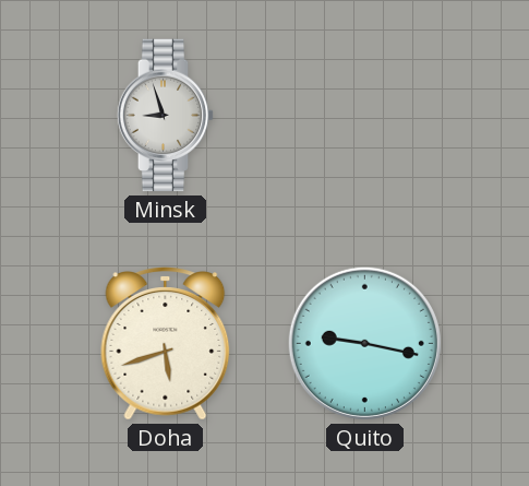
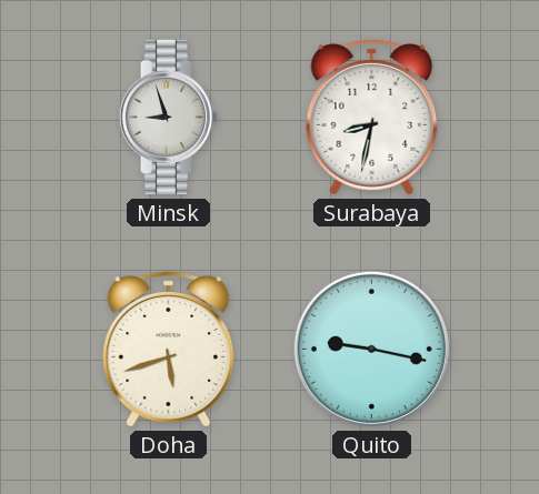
Surabaya: none -> 8:32 (372, 118)
